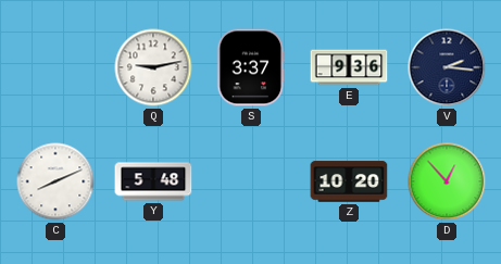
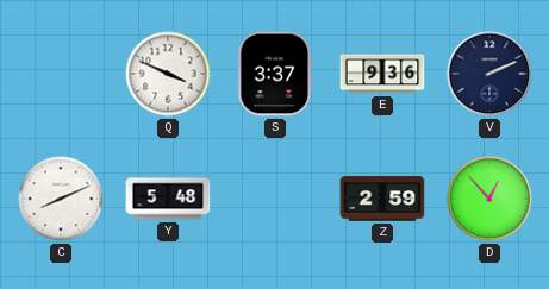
Q: 9:13 -> 3:49 (168, 74)
V: 2:16 -> 2:11 (489, 74)
Z: 10:20 -> 2:59 (382, 199)
